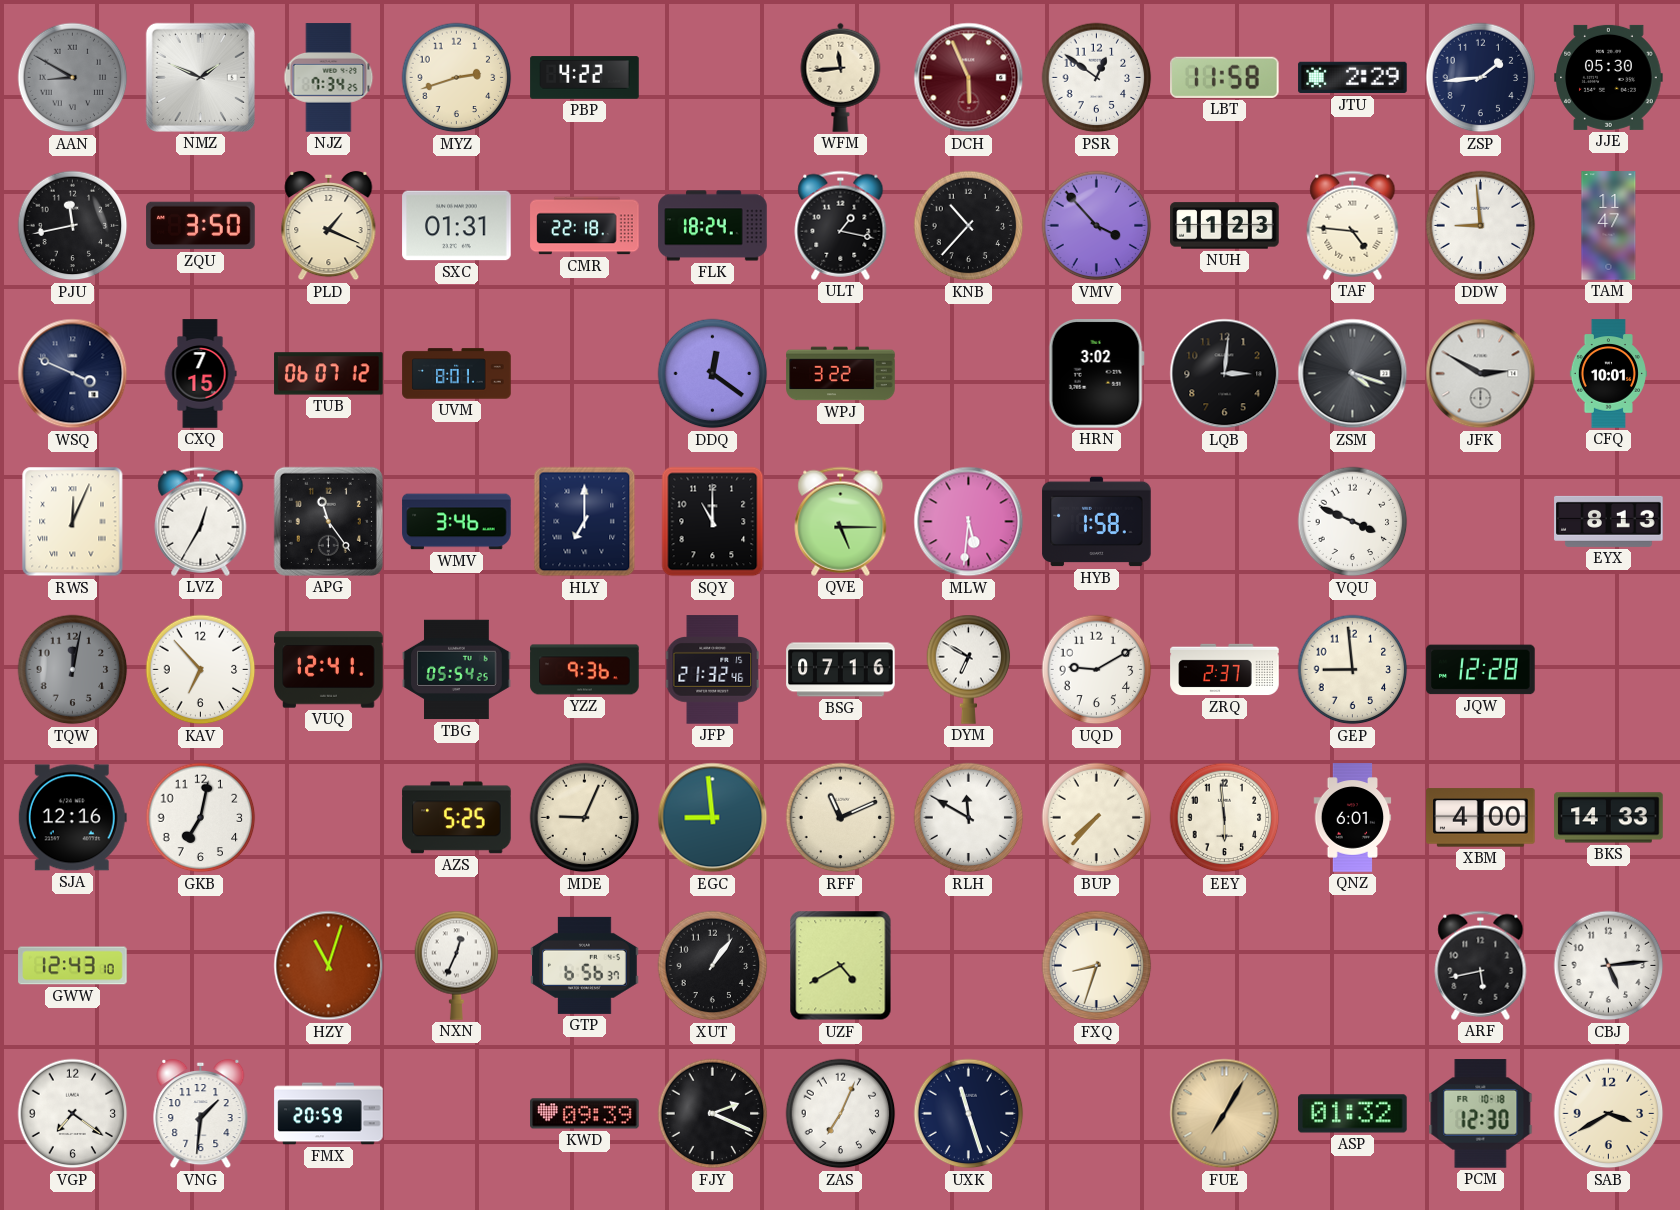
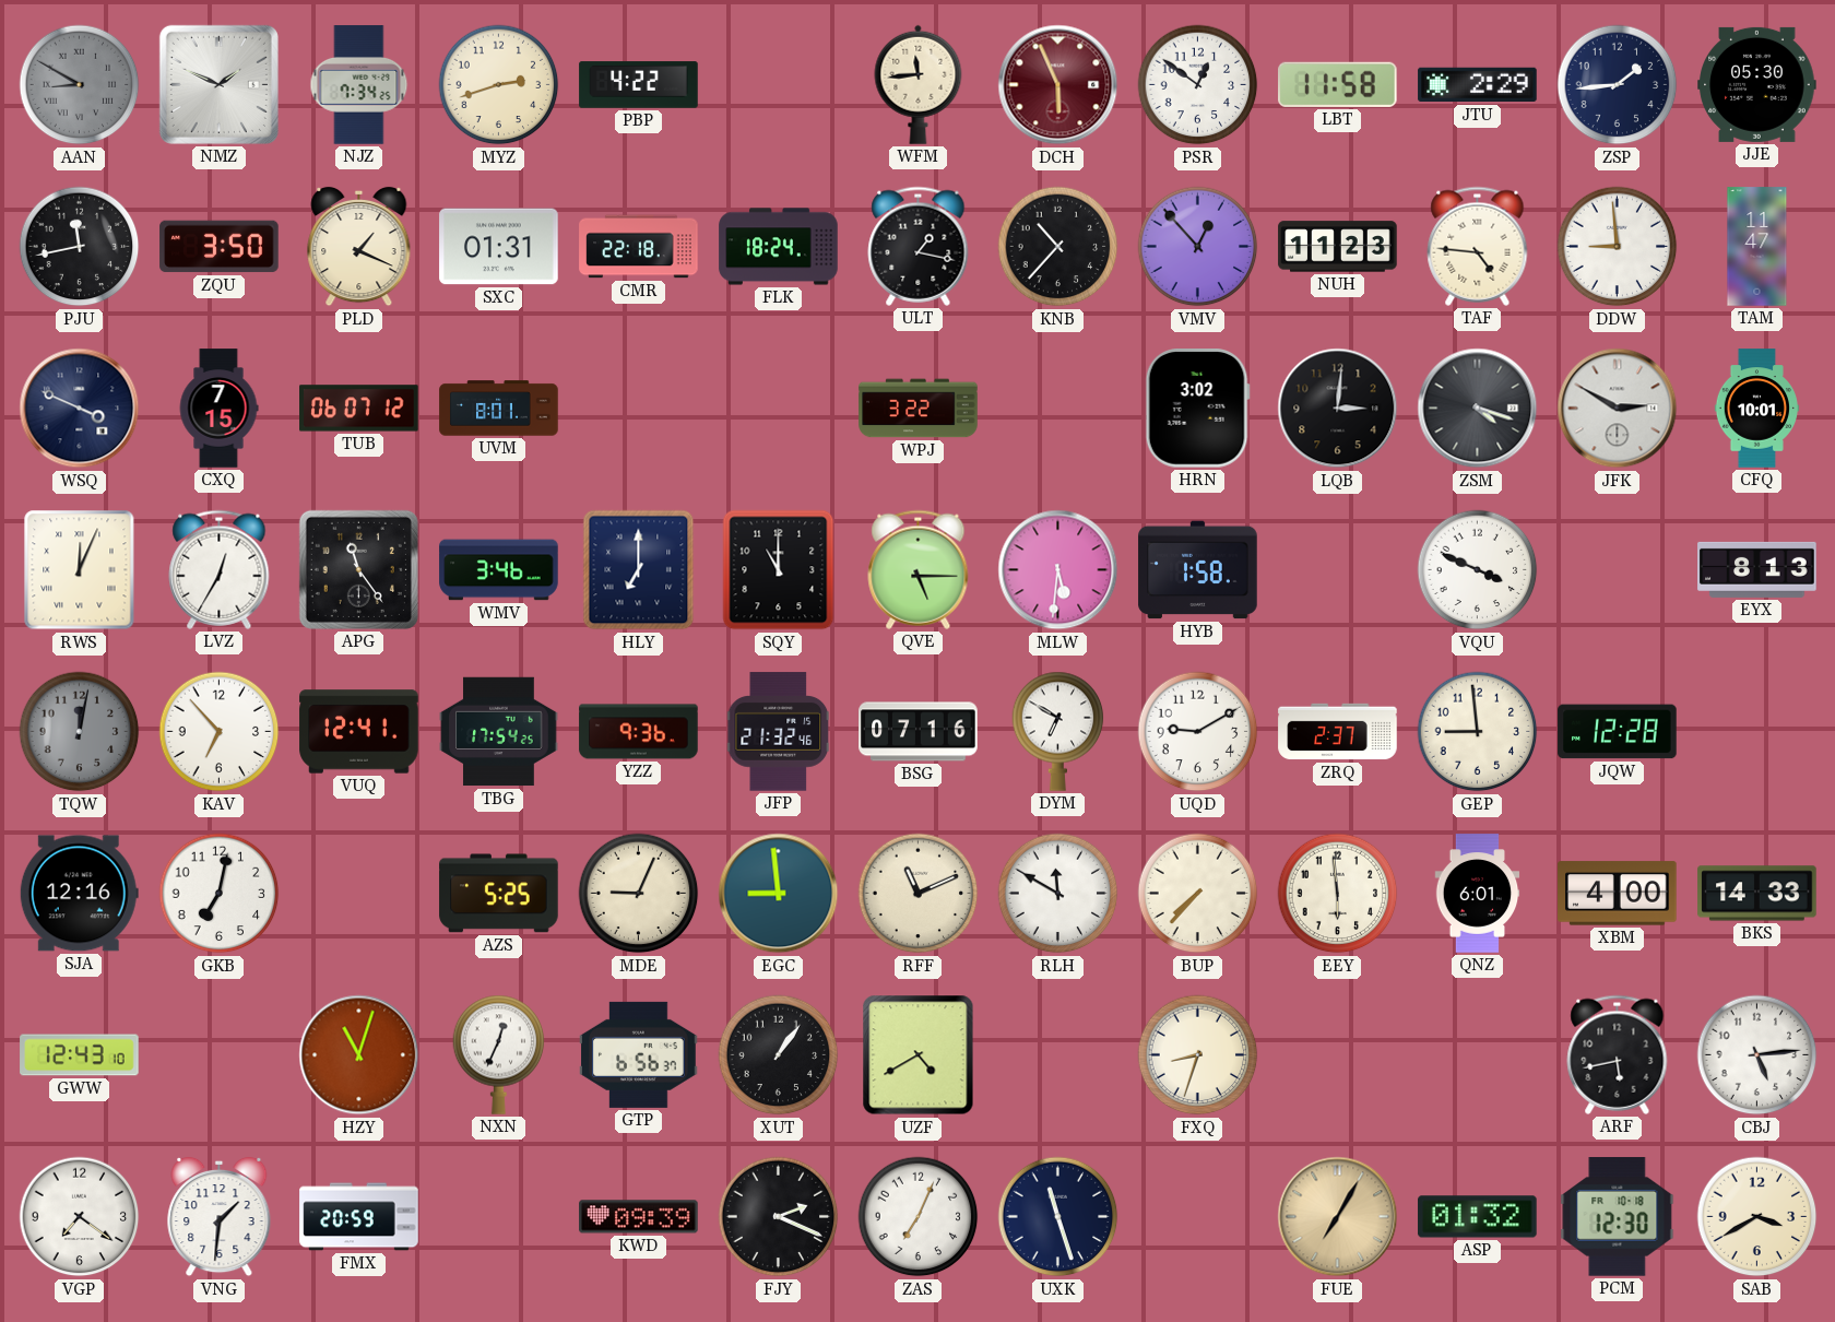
VMV: 3:53 -> 12:53 (1198, 247)
DDQ: 12:21 -> none (713, 374)
TBG: 05:54 -> 17:54 (499, 732)
